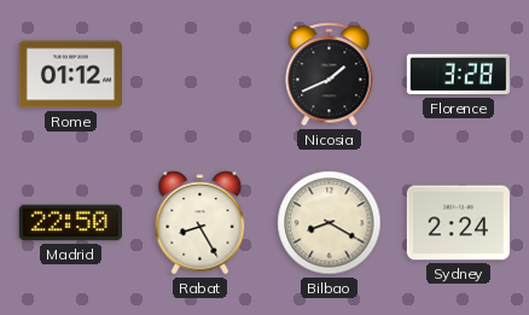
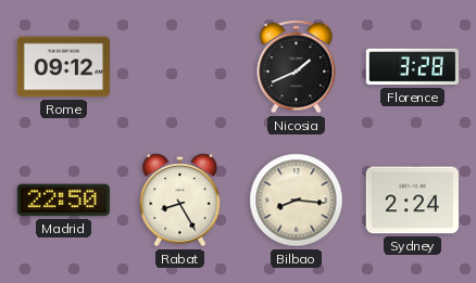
Rome: 01:12 -> 09:12 (63, 67)
Bilbao: 8:20 -> 8:16 (297, 201)
